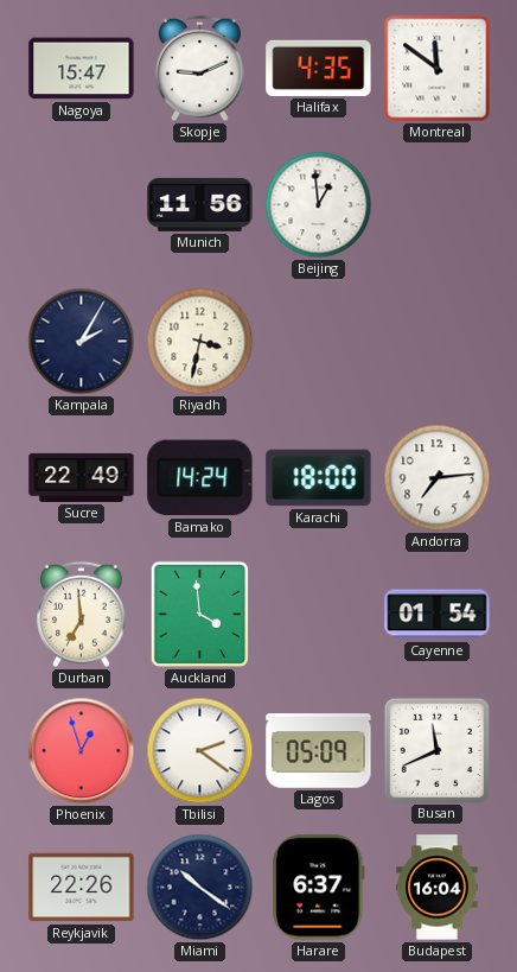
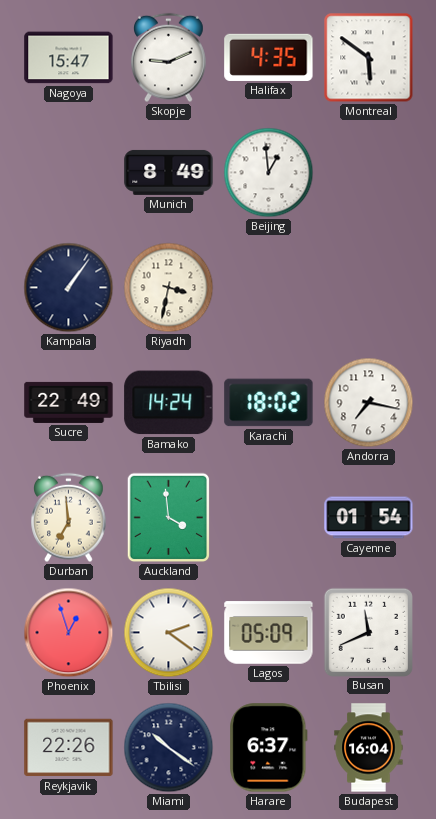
Montreal: 11:51 -> 5:51 (369, 58)
Munich: 11:56 -> 8:49 (169, 172)
Kampala: 2:05 -> 1:06 (69, 288)
Karachi: 18:00 -> 18:02 (269, 403)
Andorra: 7:14 -> 7:17 (369, 403)
